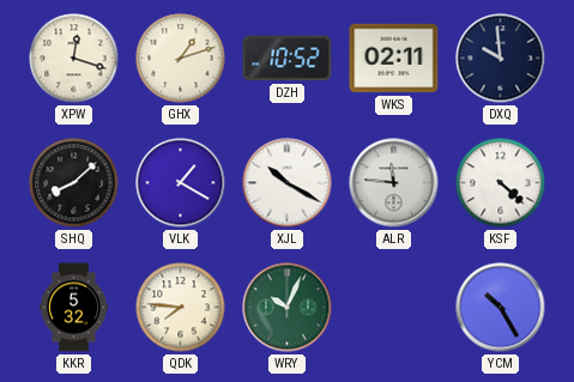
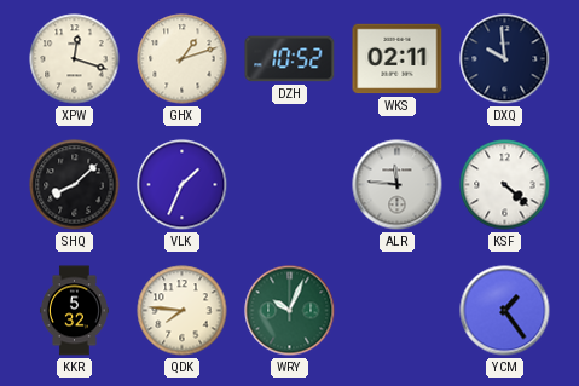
VLK: 1:20 -> 1:34 (183, 185)
XJL: 10:20 -> none (288, 183)
YCM: 10:25 -> 1:24 (505, 311)
